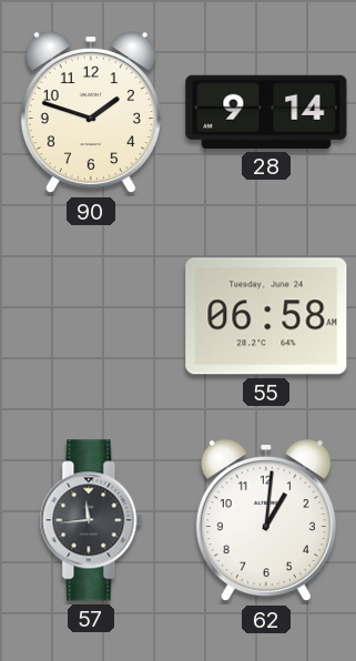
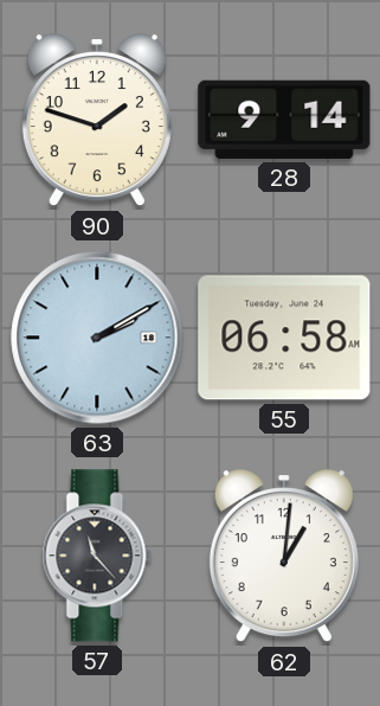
63: none -> 2:10 (97, 338)
57: 11:44 -> 11:23 (97, 556)
